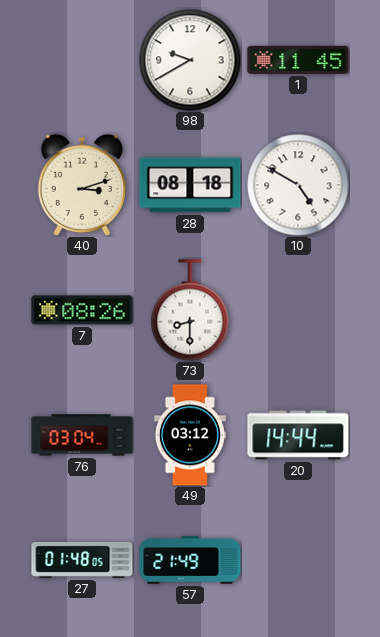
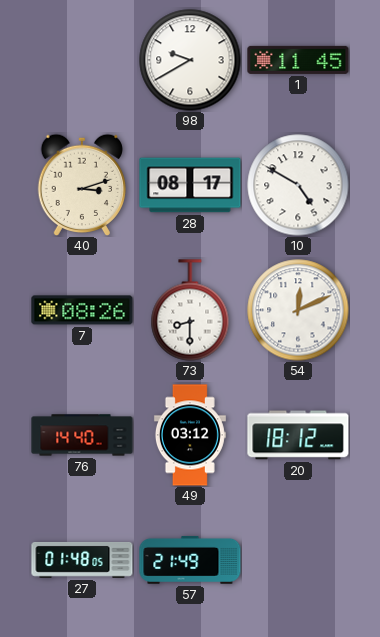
28: 08:18 -> 08:17 (190, 185)
54: none -> 12:11 (298, 310)
76: 03:04 -> 14:40 (82, 435)
20: 14:44 -> 18:12 (298, 435)
